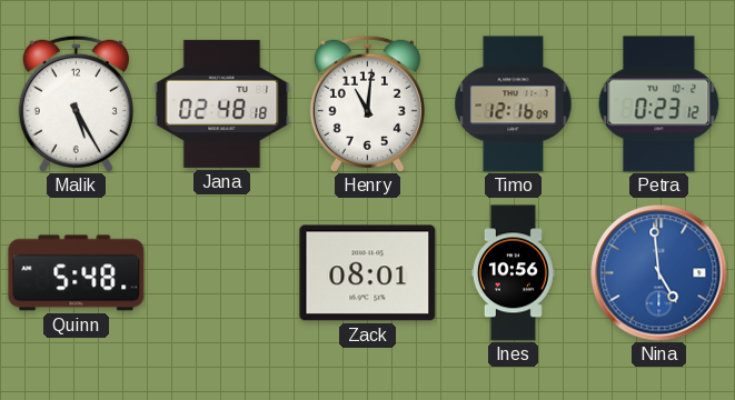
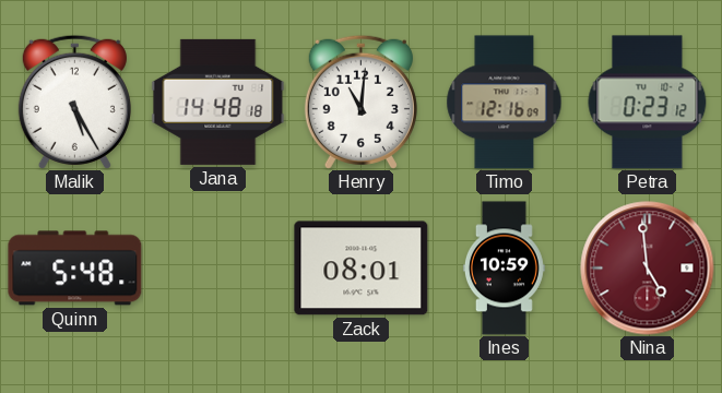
Jana: 02:48 -> 14:48 (218, 102)
Ines: 10:56 -> 10:59 (504, 269)
Nina dial: blue -> burgundy (648, 269)
